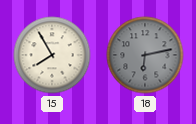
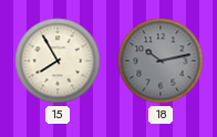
18: 6:13 -> 10:13 (161, 61)
